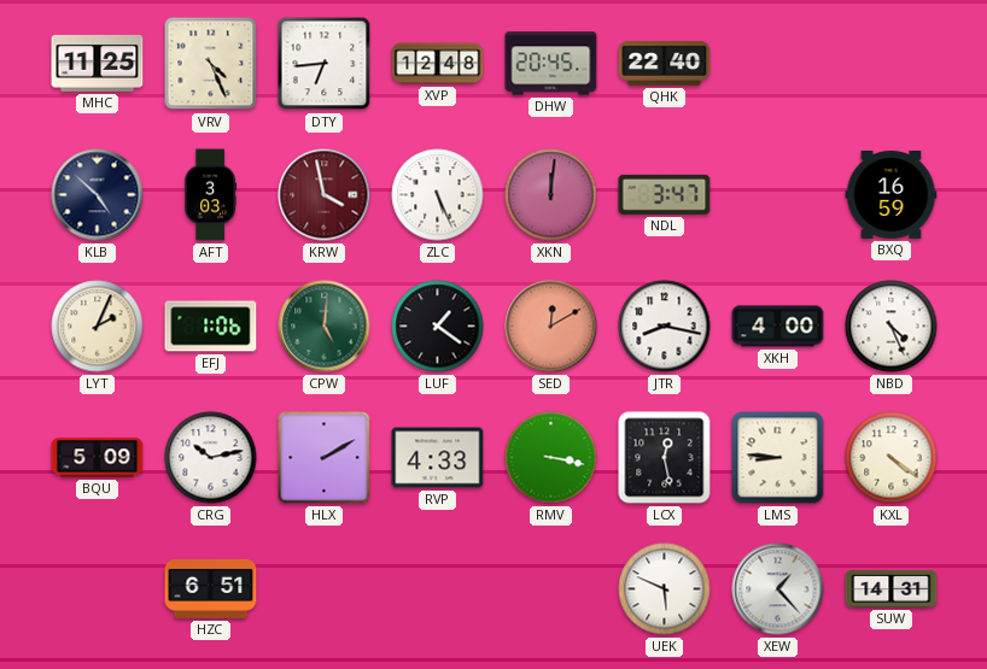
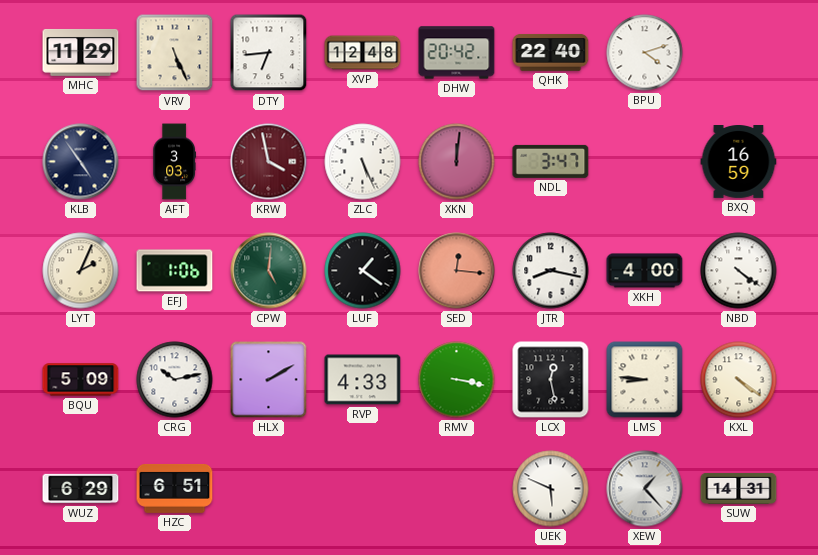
MHC: 11:25 -> 11:29 (81, 52)
VRV: 4:26 -> 5:26 (175, 53)
DHW: 20:45 -> 20:42 (457, 53)
BPU: none -> 4:12 (645, 53)
KLB: 4:52 -> 4:54 (81, 162)
SED: 12:10 -> 12:16 (457, 271)
NBD: 4:26 -> 4:21 (739, 271)
WUZ: none -> 6:29 (81, 489)
